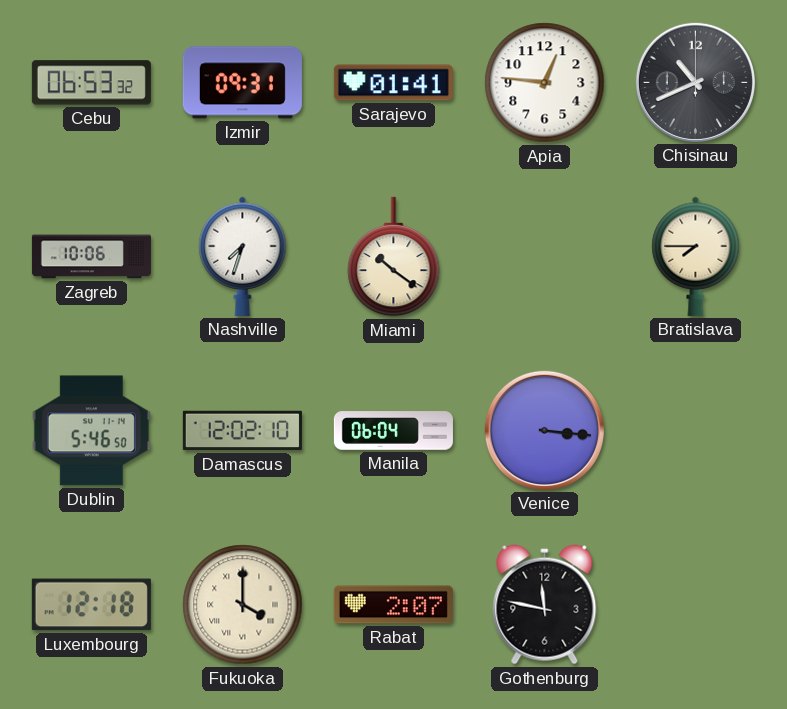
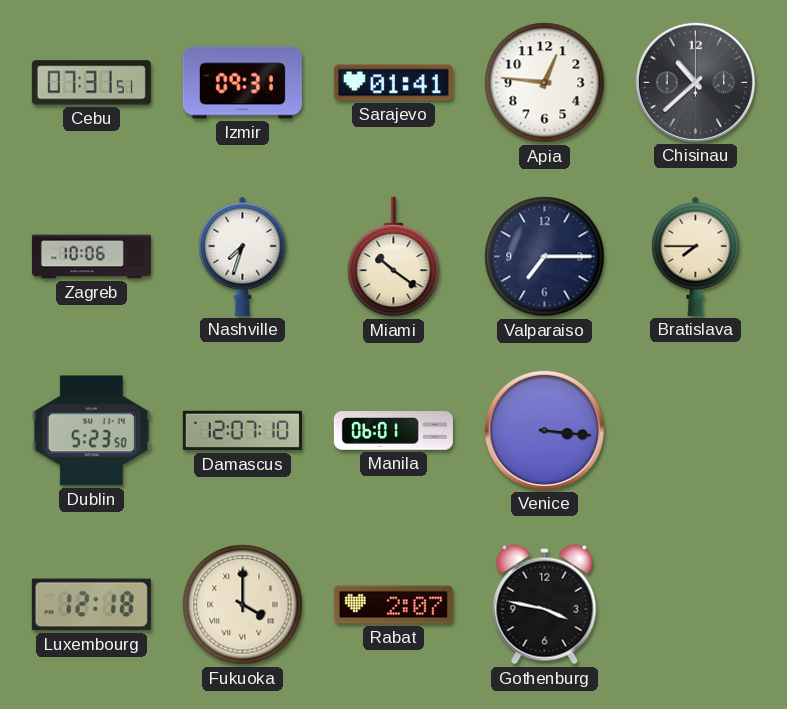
Cebu: 06:53 -> 07:31 (91, 83)
Chisinau: 10:41 -> 10:38 (695, 82)
Valparaiso: none -> 7:15 (545, 257)
Dublin: 5:46 -> 5:23 (91, 431)
Damascus: 12:02 -> 12:07 (242, 431)
Manila: 06:04 -> 06:01 (393, 431)
Gothenburg: 11:47 -> 3:47 (545, 605)
